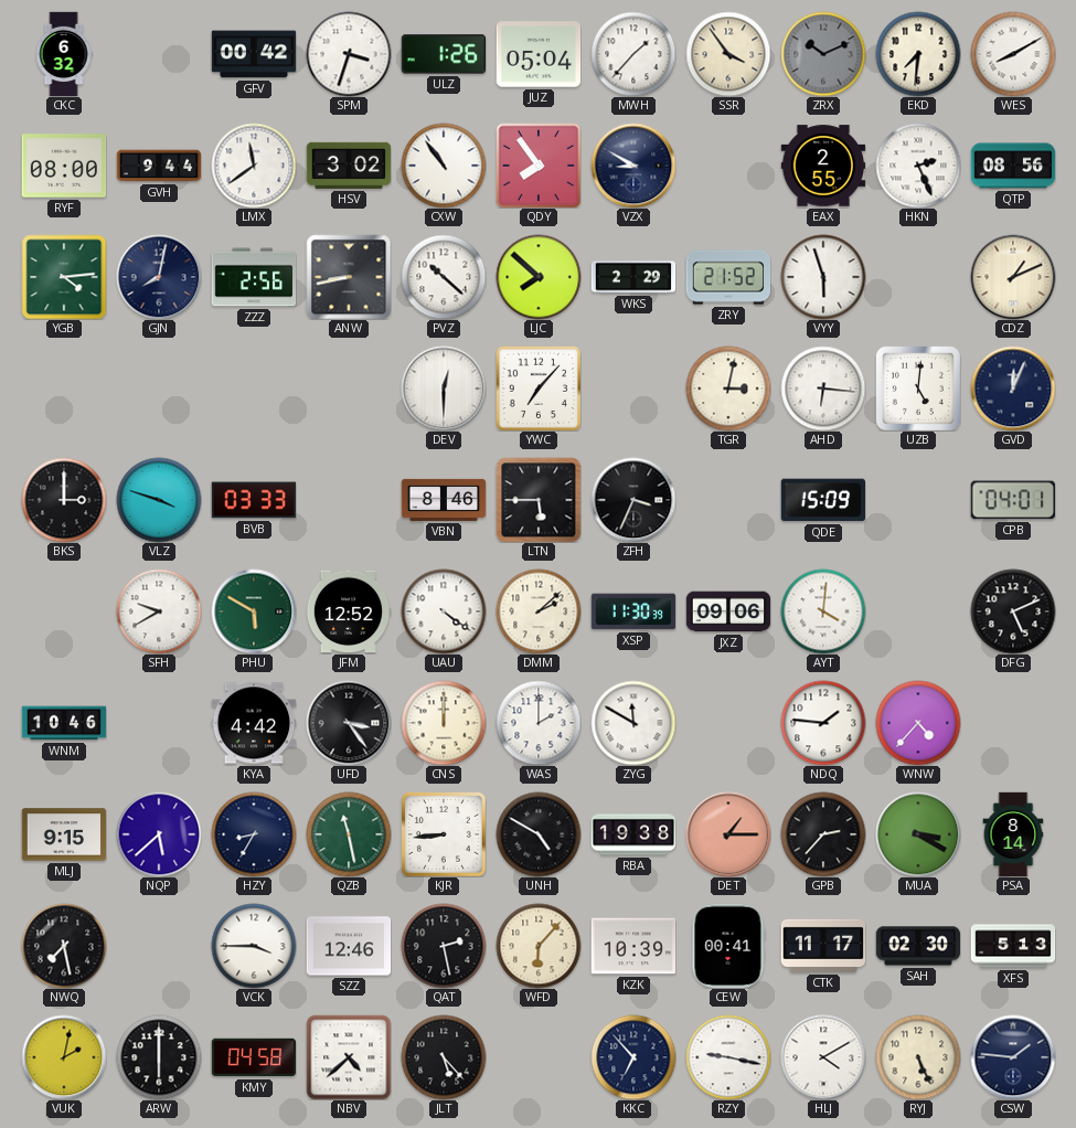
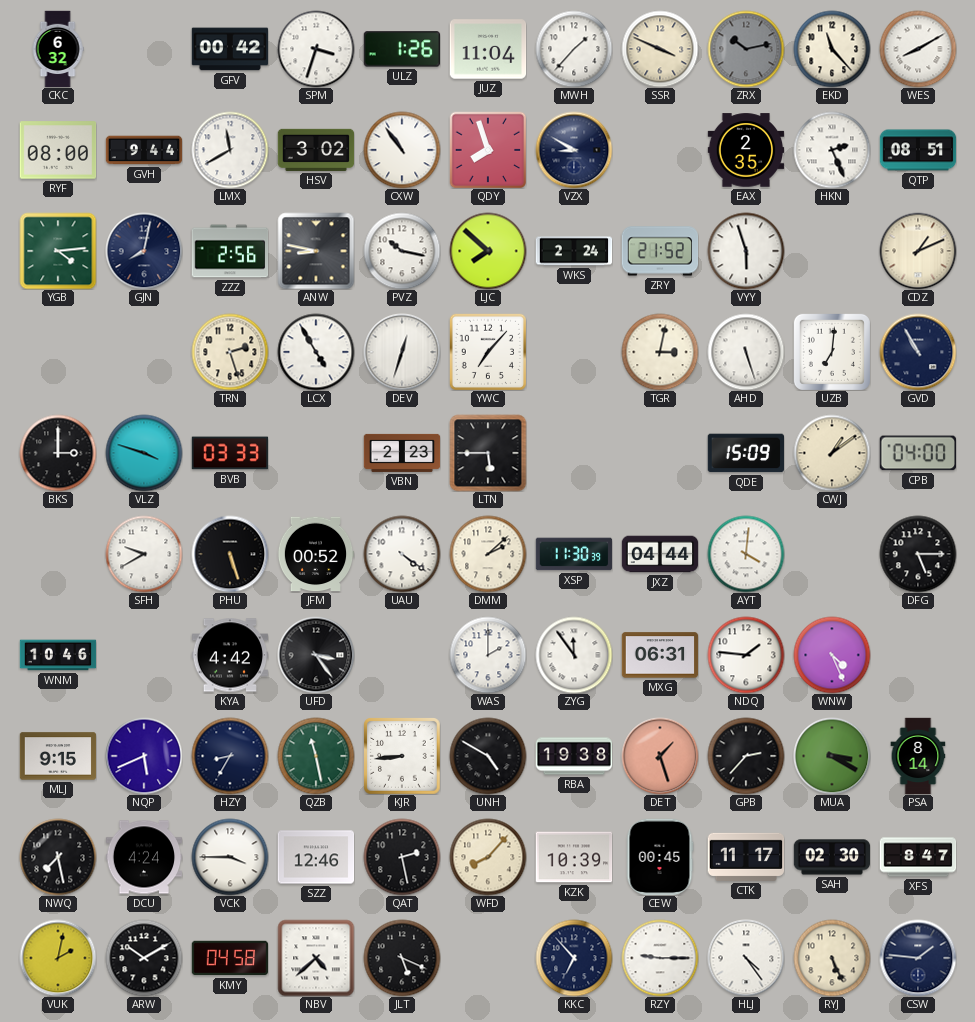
JUZ: 05:04 -> 11:04 (488, 49)
SSR: 3:54 -> 3:49 (660, 49)
ZRX: 10:11 -> 10:13 (746, 49)
EKD: 7:31 -> 11:23 (832, 49)
LMX: 11:39 -> 11:40 (230, 150)
QDY: 7:54 -> 7:57 (488, 150)
EAX: 2:55 -> 2:35 (746, 150)
QTP: 08:56 -> 08:51 (918, 150)
ANW: 8:43 -> 8:47 (316, 251)
PVZ: 10:22 -> 10:17 (402, 251)
WKS: 2:29 -> 2:24 (574, 251)
TRN: none -> 2:27 (230, 352)
LCX: none -> 4:55 (316, 352)
DEV: 12:30 -> 12:33 (402, 352)
AHD: 6:16 -> 5:27 (746, 352)
UZB: 5:01 -> 7:01 (832, 352)
GVD: 12:04 -> 10:55 (918, 352)
VBN: 8:46 -> 2:23 (402, 453)
ZFH: 3:34 -> none (633, 500)
CWJ: none -> 1:09 (832, 453)
CPB: 04:01 -> 04:00 (917, 453)
PHU: 5:50 -> 5:27 (230, 554)
PHU dial: green -> black (230, 554)
JFM: 12:52 -> 00:52 (316, 554)
JXZ: 09:06 -> 04:44 (660, 554)
DFG: 5:11 -> 5:15 (918, 554)
CNS: 12:00 -> none (444, 723)
ZYG: 11:50 -> 11:54 (574, 655)
MXG: none -> 06:31 (660, 655)
WNW: 4:37 -> 4:26 (832, 655)
NQP: 5:38 -> 5:41 (144, 756)
DET: 1:15 -> 1:27 (660, 756)
DCU: none -> 4:24 (144, 857)
WFD: 6:07 -> 8:07 (488, 857)
CEW: 00:41 -> 00:45 (660, 857)
XFS: 5:13 -> 8:47 (918, 857)
ARW: 6:00 -> 10:10 (144, 958)
JLT: 5:23 -> 5:19 (402, 958)
RZY: 9:17 -> 9:15 (660, 958)
HLJ: 4:10 -> 4:24 (746, 958)
